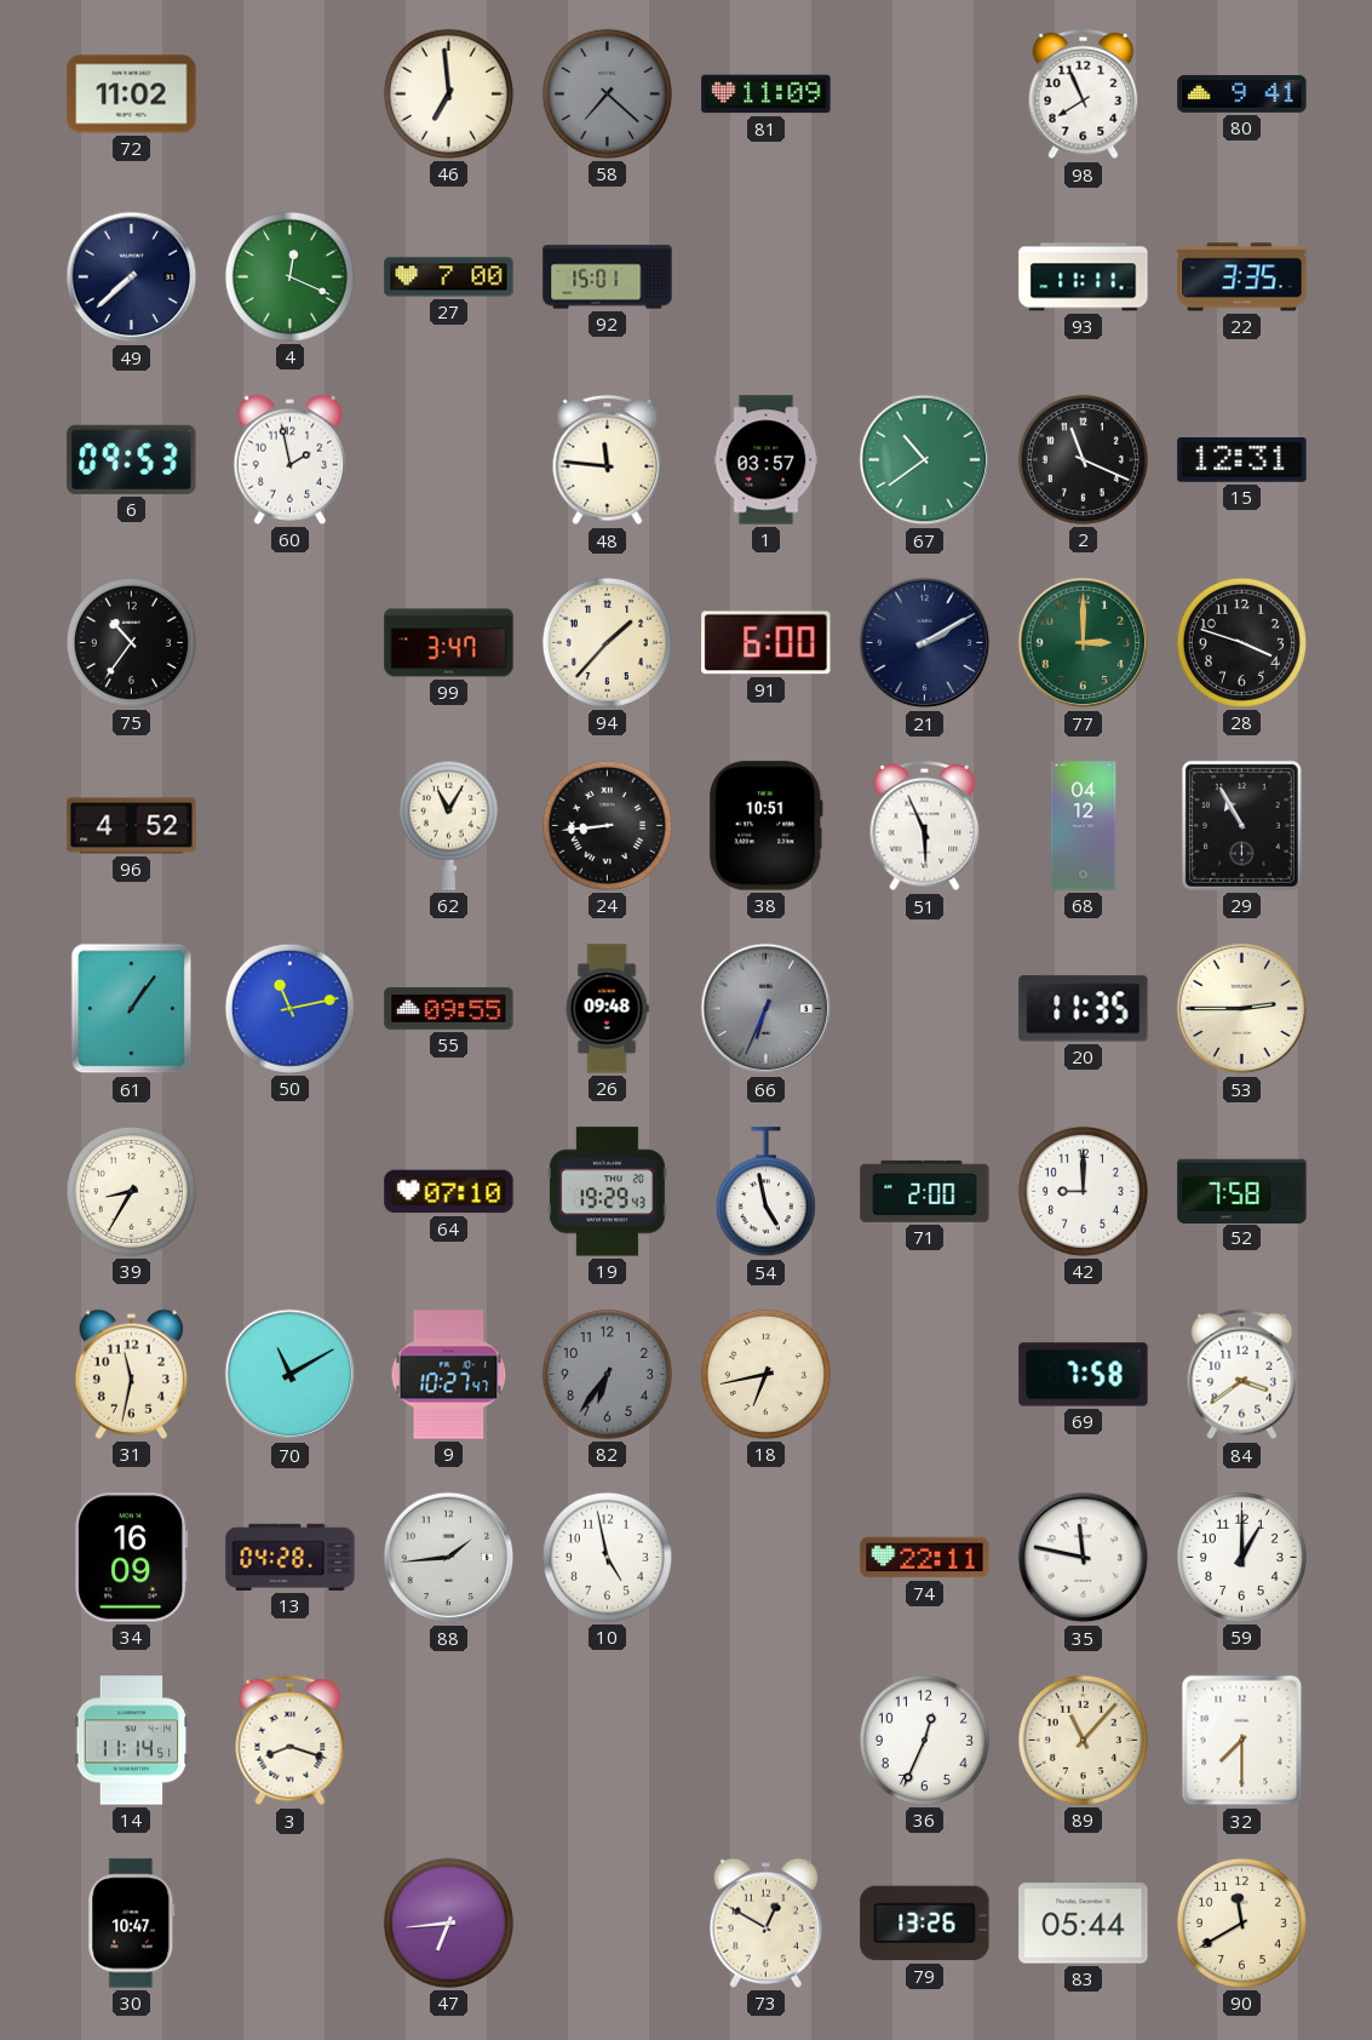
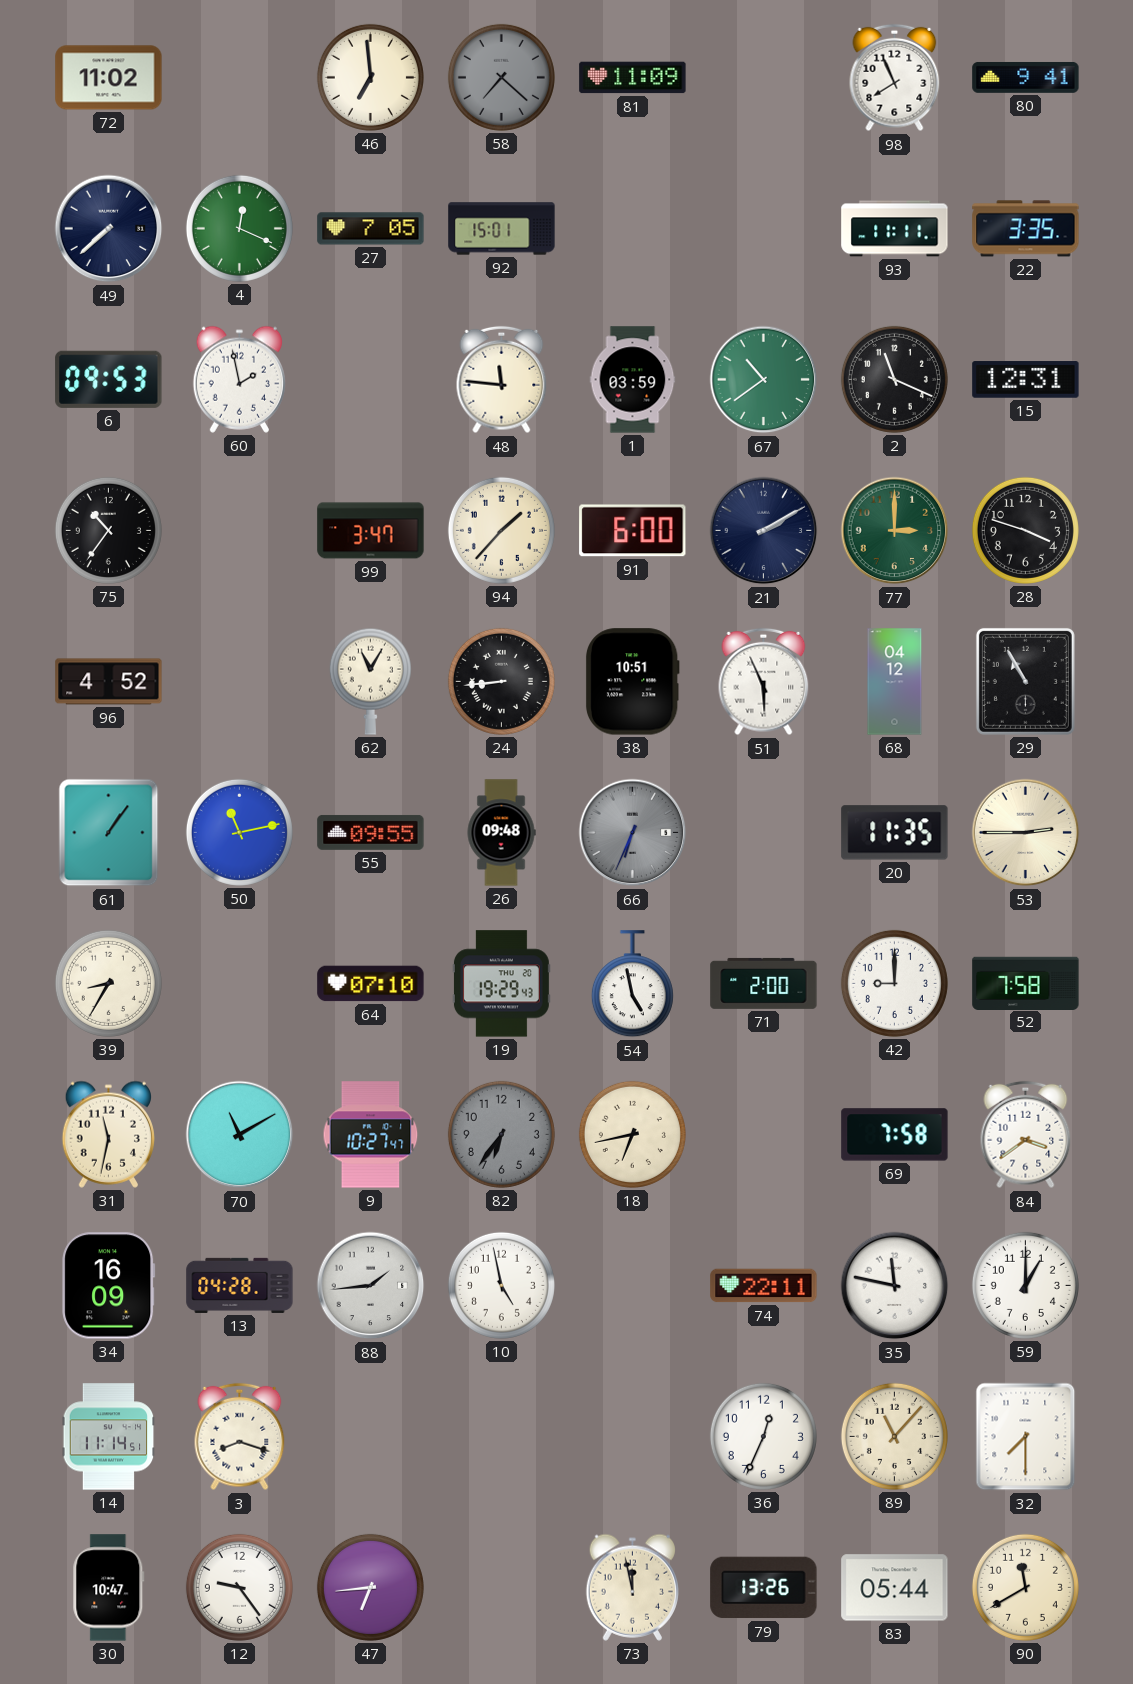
27: 7:00 -> 7:05 (371, 229)
1: 03:57 -> 03:59 (633, 380)
12: none -> 9:24 (239, 1587)
73: 12:50 -> 11:58 (632, 1587)
